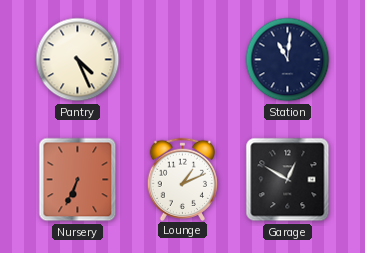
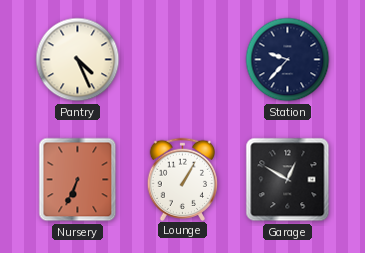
Station: 11:01 -> 9:37 (288, 60)
Lounge: 1:11 -> 1:05 (183, 179)
